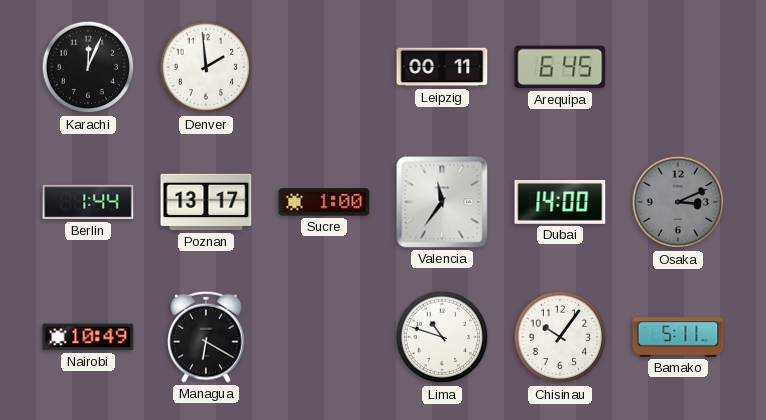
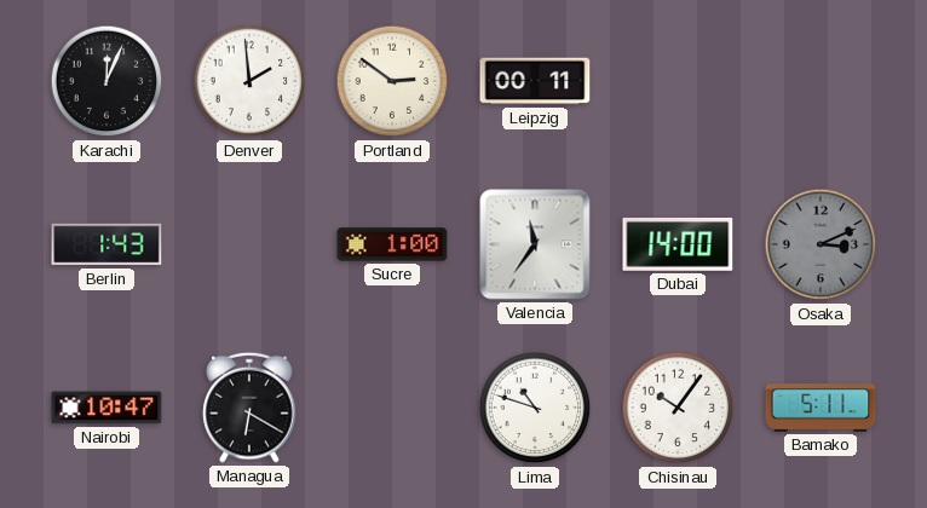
Portland: none -> 2:51 (392, 81)
Arequipa: 6:45 -> none (560, 67)
Berlin: 1:44 -> 1:43 (106, 244)
Poznan: 13:17 -> none (206, 202)
Nairobi: 10:49 -> 10:47 (106, 408)
